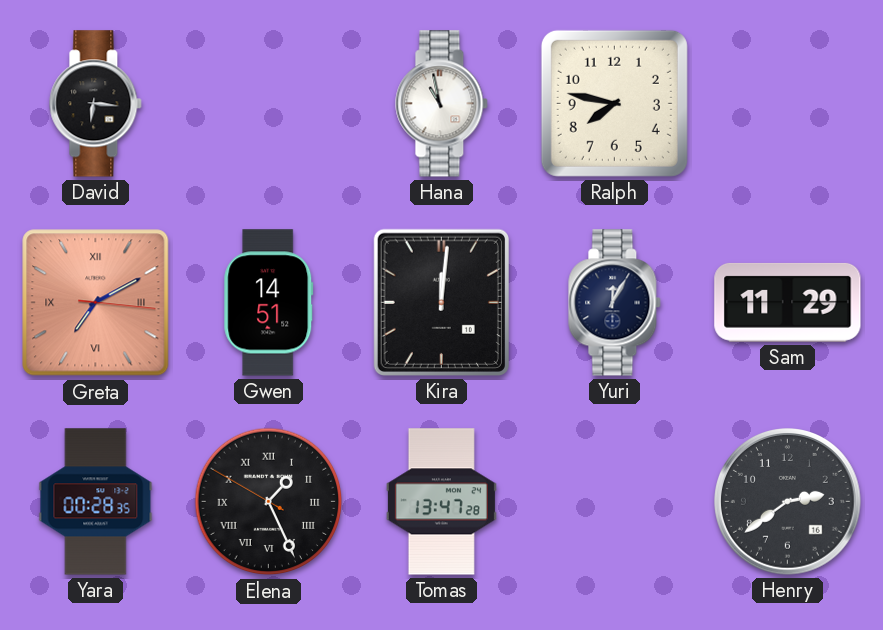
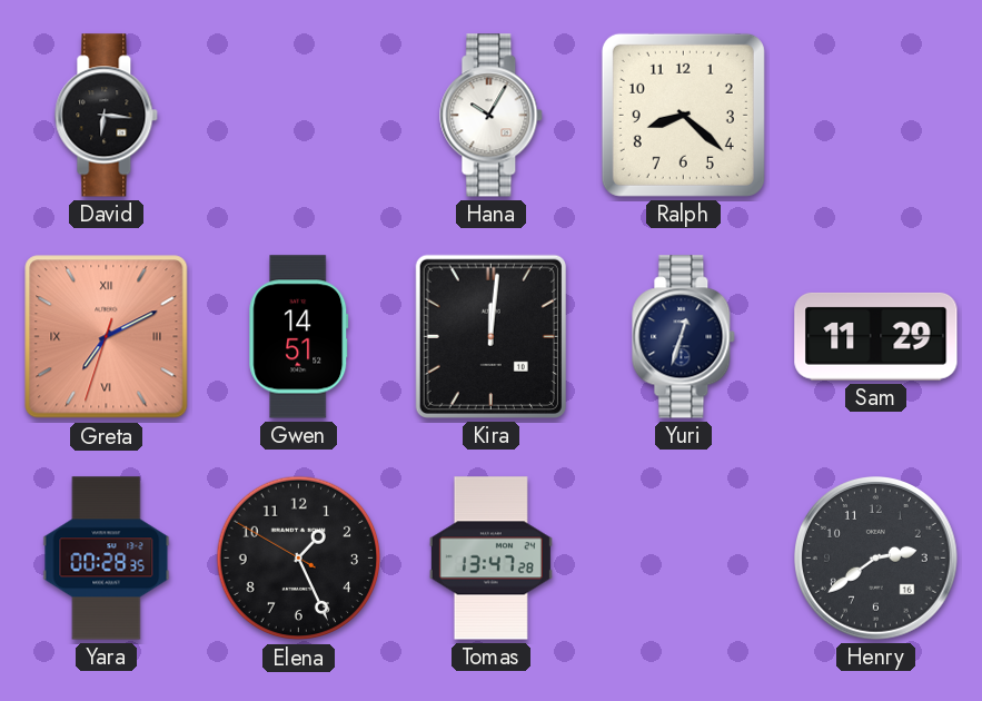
Hana: 10:58 -> 10:05 (492, 116)
Ralph: 7:47 -> 8:22 (683, 115)
Greta: 7:10:16 -> 7:10:33 (107, 337)
Yuri: 12:05 -> 12:33 (684, 337)
Elena numerals: Roman -> Arabic (299, 559)
